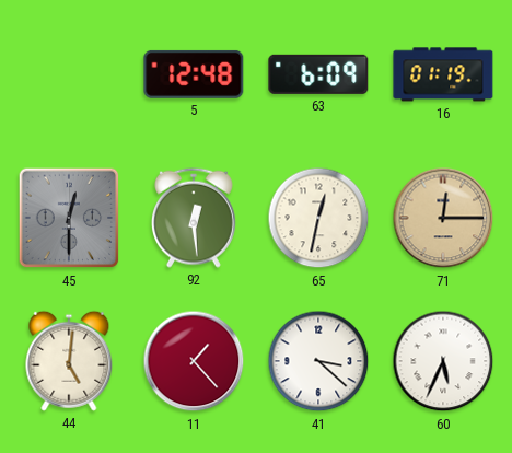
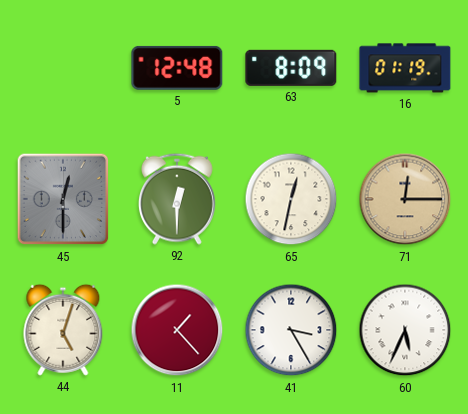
63: 6:09 -> 8:09 (291, 68)
92: 12:29 -> 12:30 (177, 199)
44: 5:01 -> 5:03 (63, 330)
41: 3:22 -> 3:25 (291, 330)
